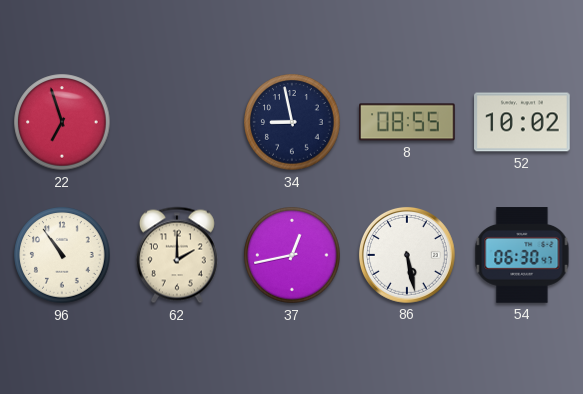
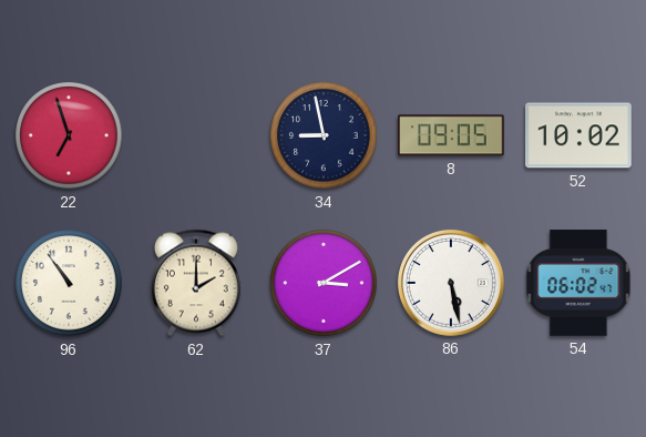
8: 08:55 -> 09:05 (452, 135)
37: 12:43 -> 3:10 (324, 283)
54: 06:30 -> 06:02 (578, 283)
